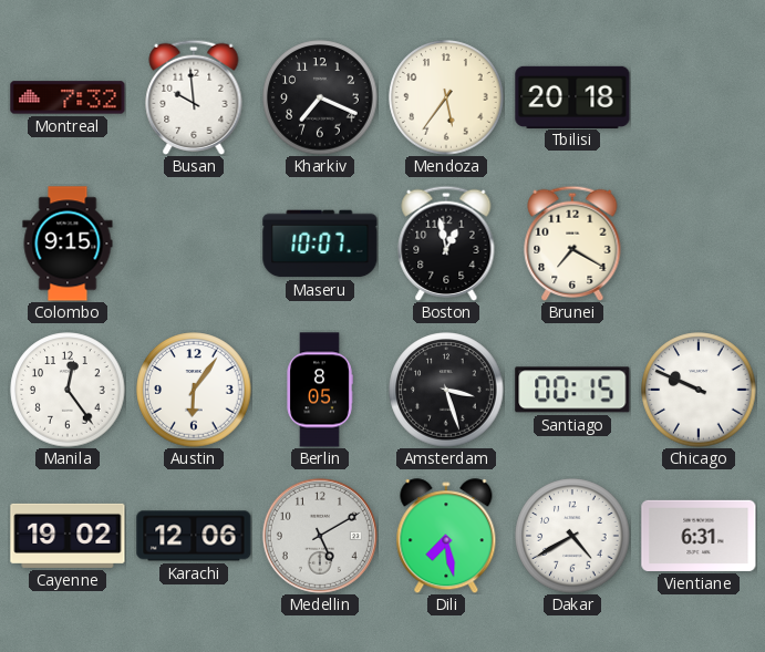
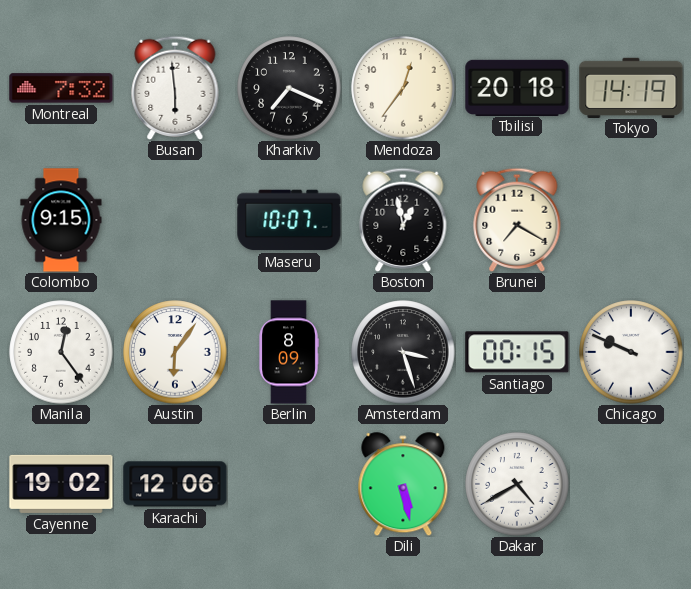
Busan: 9:59 -> 5:59 (175, 87)
Mendoza: 5:36 -> 12:36 (403, 88)
Tokyo: none -> 14:19 (631, 87)
Berlin: 8:05 -> 8:09 (289, 352)
Medellin: 5:10 -> none (320, 536)
Dili: 7:28 -> 5:28 (403, 484)
Vientiane: 6:31 -> none (699, 536)
